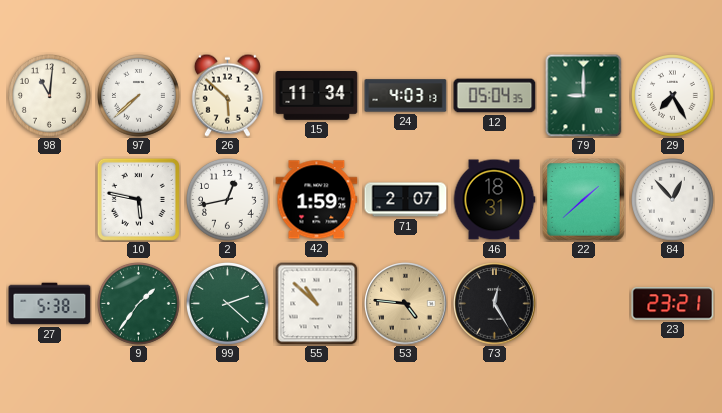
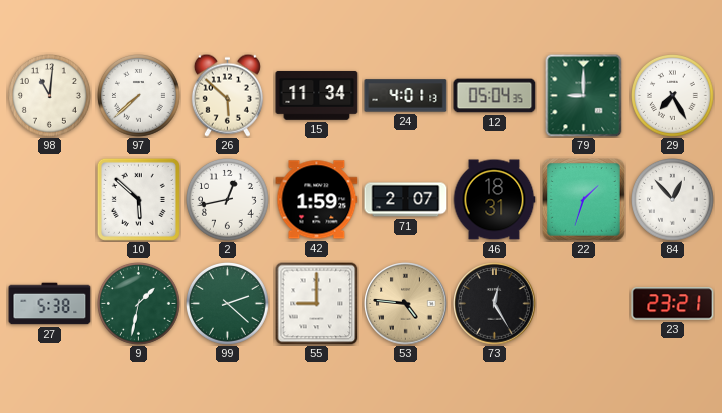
24: 4:03 -> 4:01 (406, 96)
10: 5:47 -> 5:52 (138, 199)
22: 1:38 -> 1:33 (584, 200)
9: 1:36 -> 1:32 (139, 304)
55: 10:52 -> 9:00 (316, 303)
